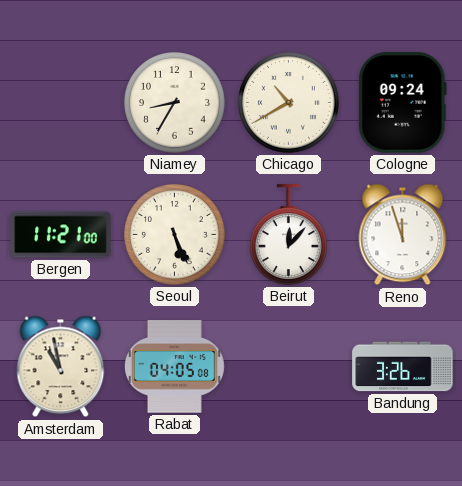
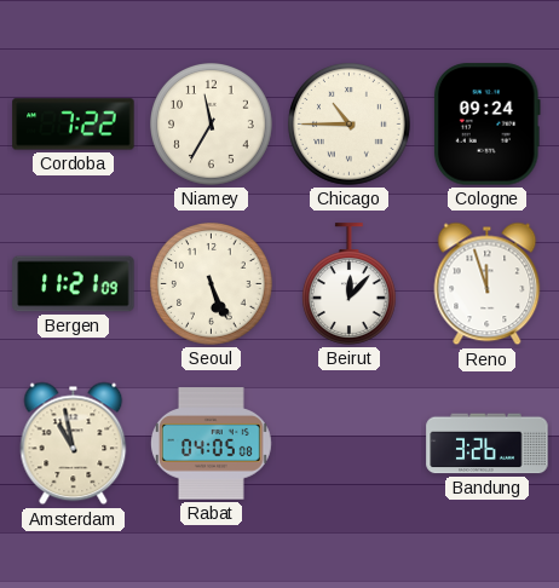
Cordoba: none -> 7:22 (74, 125)
Niamey: 8:35 -> 11:35 (212, 125)
Chicago: 10:40 -> 10:45 (350, 125)
Bergen: 11:21:00 -> 11:21:09 (74, 284)
